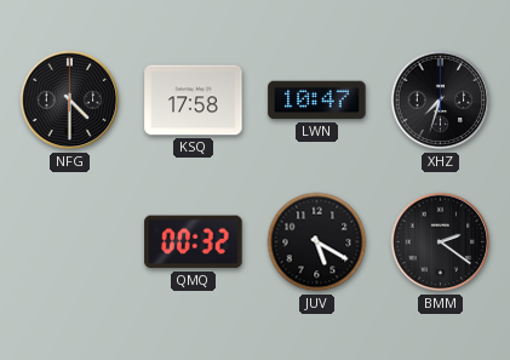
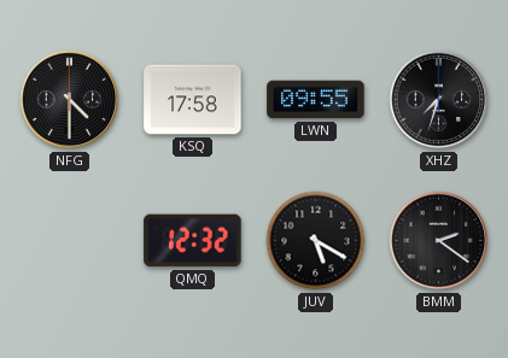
LWN: 10:47 -> 09:55 (316, 100)
QMQ: 00:32 -> 12:32 (193, 241)
